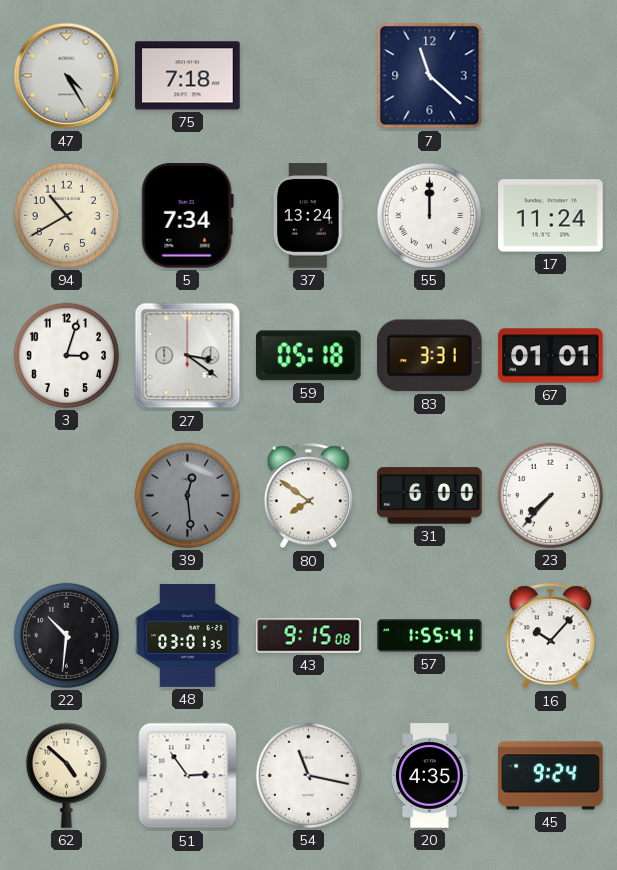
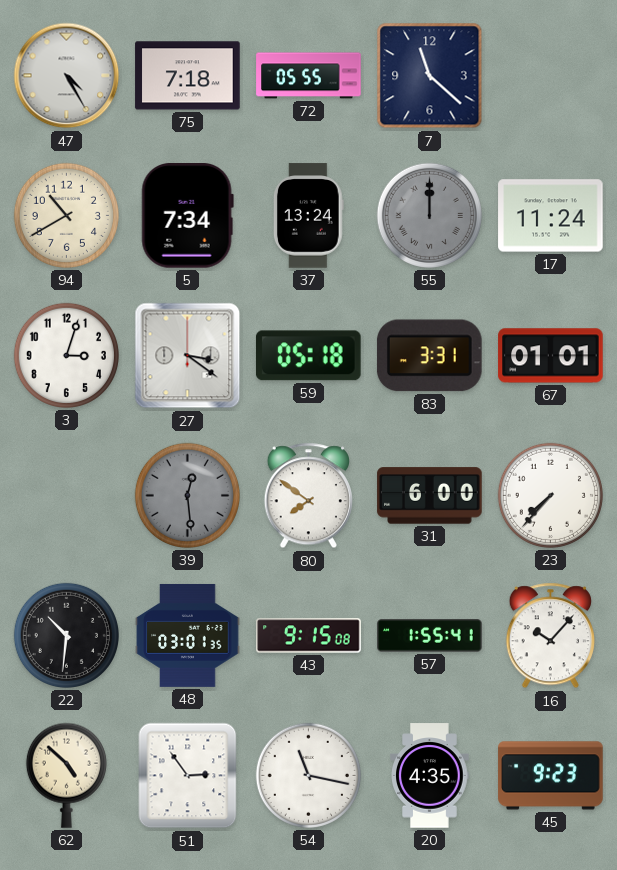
72: none -> 05:55 (309, 76)
55 dial: white -> grey (429, 215)
45: 9:24 -> 9:23 (551, 776)
